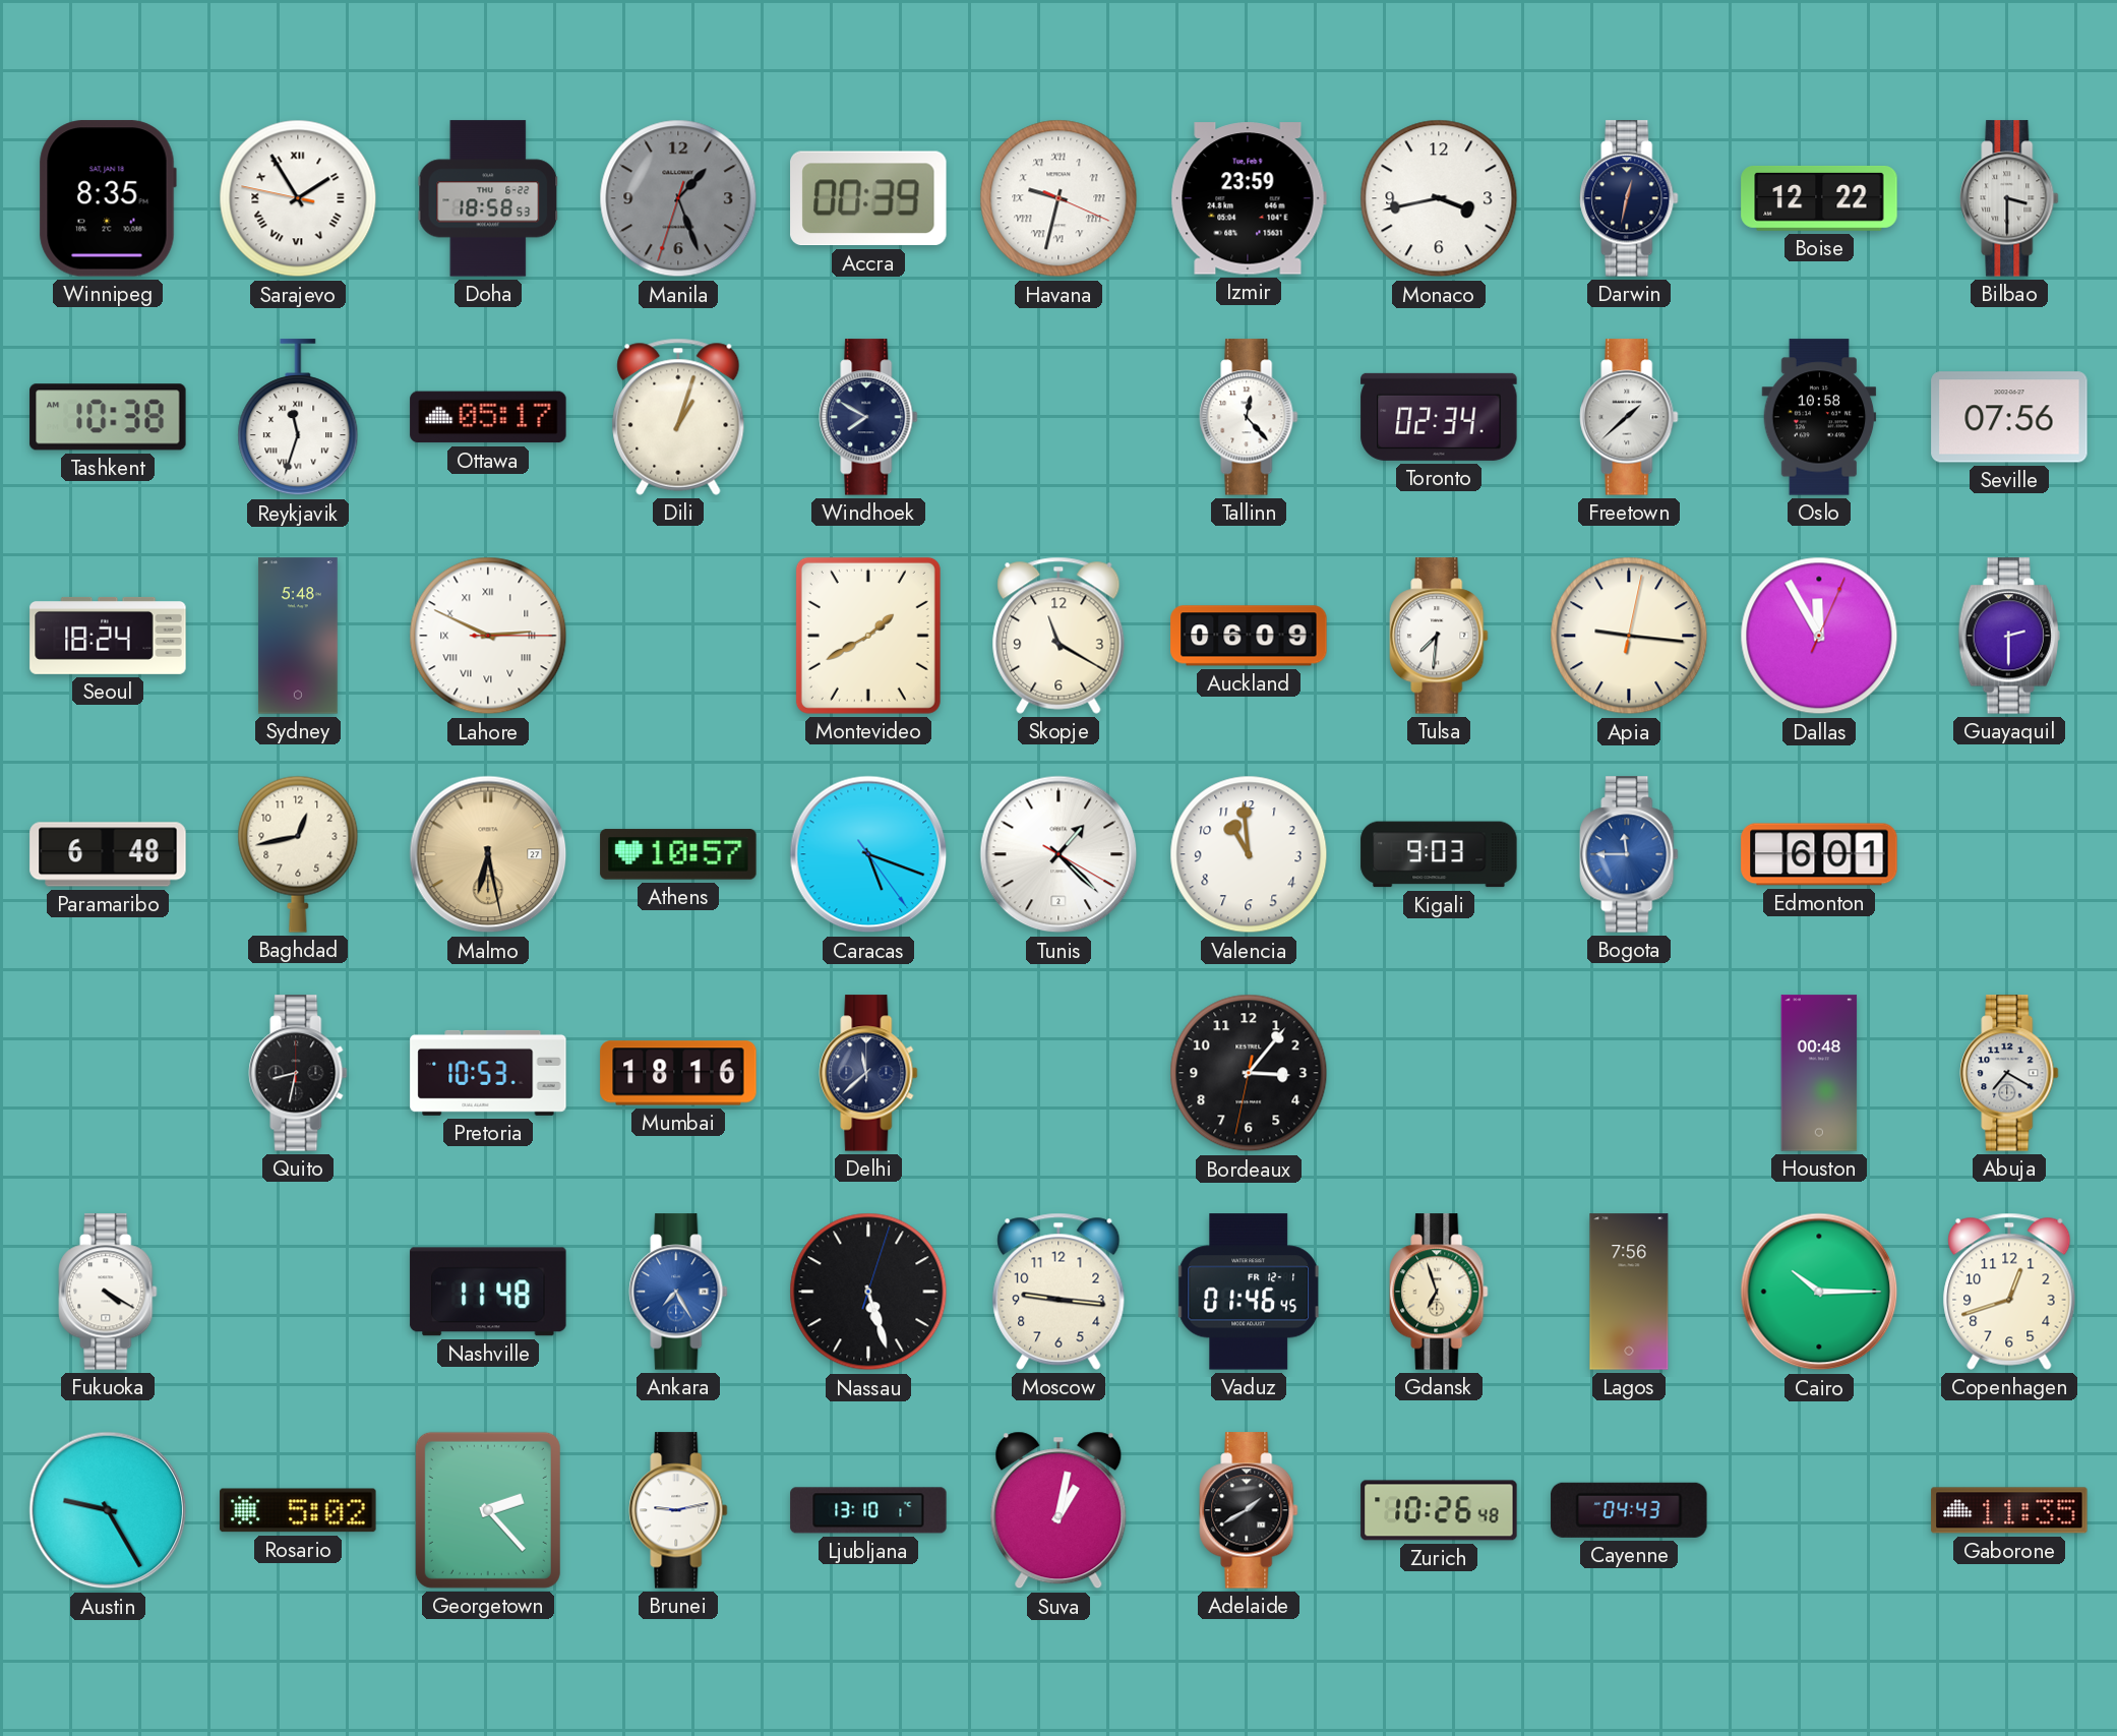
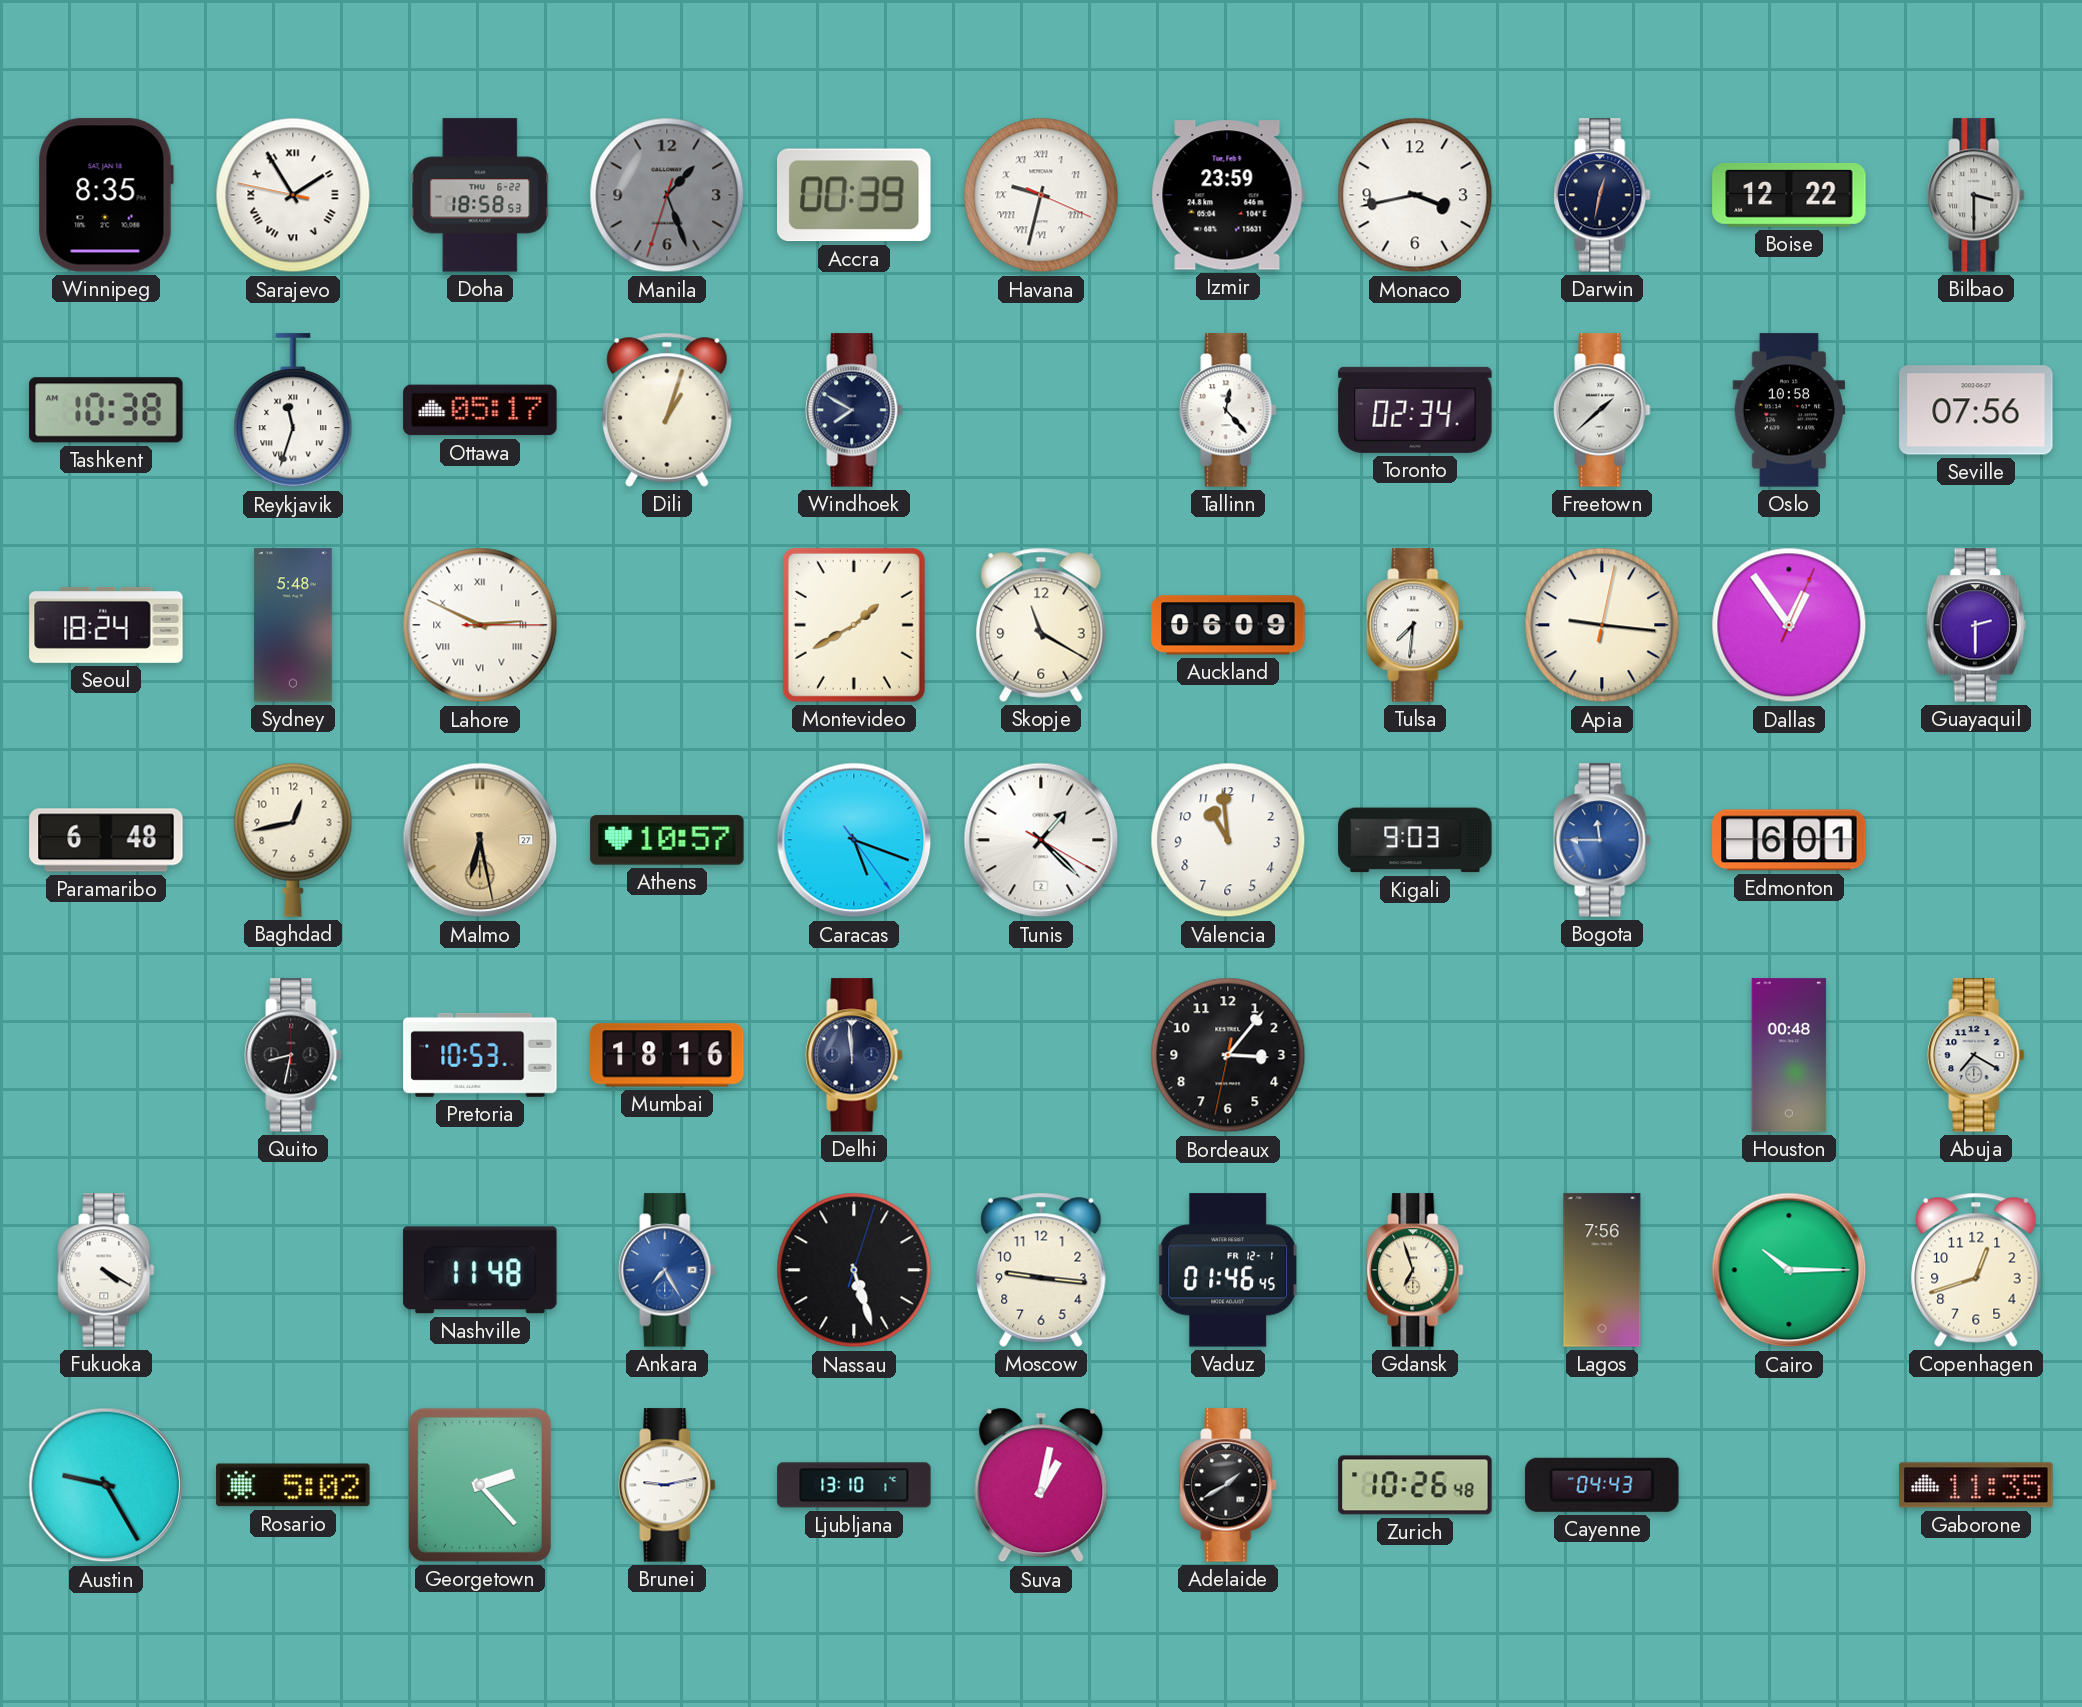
Dallas: 11:55 -> 12:54 (1789, 625)
Delhi: 11:38 -> 11:59 (854, 1055)
